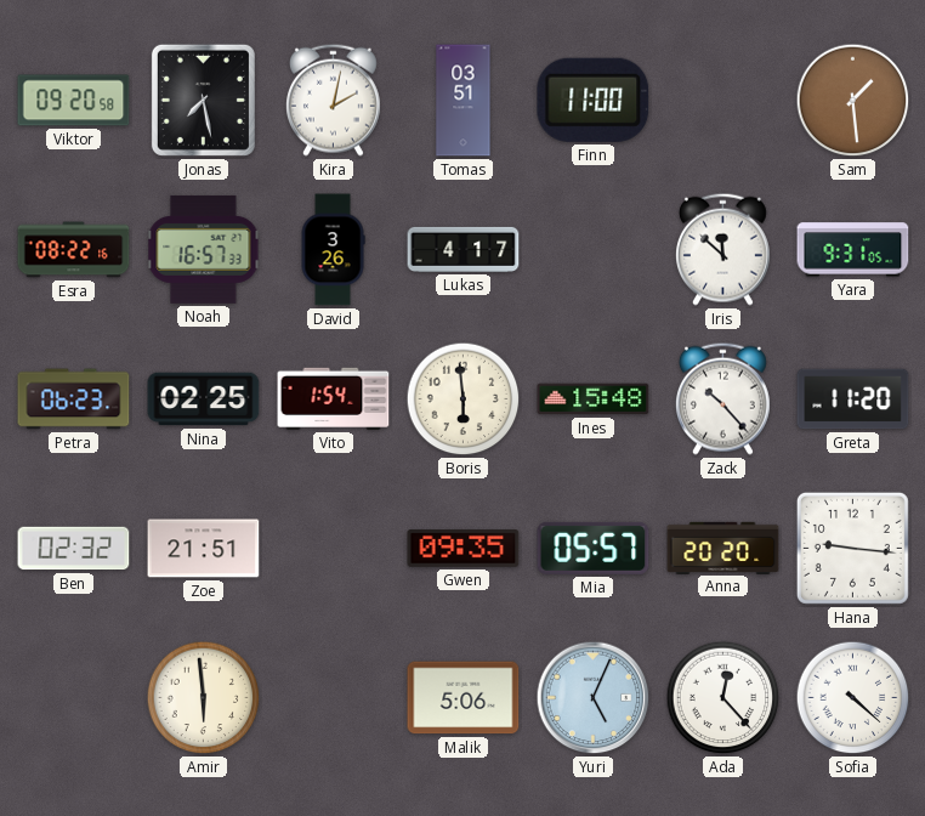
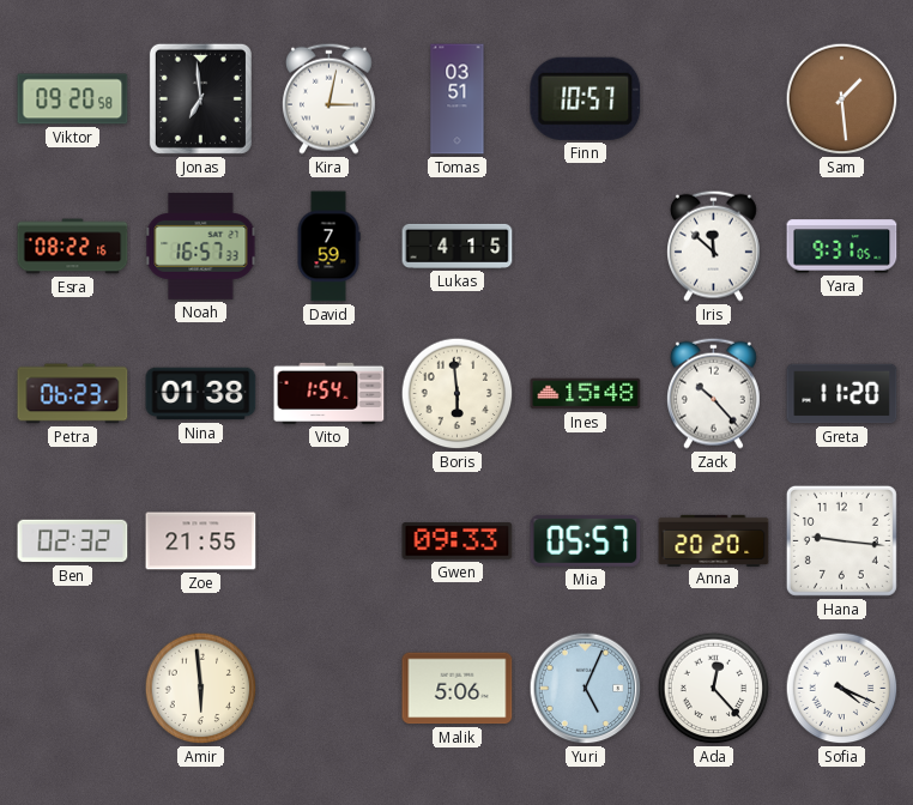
Jonas: 7:28 -> 6:59 (200, 98)
Kira: 2:02 -> 3:02 (328, 98)
Finn: 11:00 -> 10:57 (586, 98)
David: 3:26 -> 7:59 (328, 247)
Lukas: 4:17 -> 4:15 (458, 246)
Nina: 02:25 -> 01:38 (201, 394)
Zoe: 21:51 -> 21:55 (201, 541)
Gwen: 09:35 -> 09:33 (458, 541)
Sofia: 4:22 -> 4:19 (842, 689)
